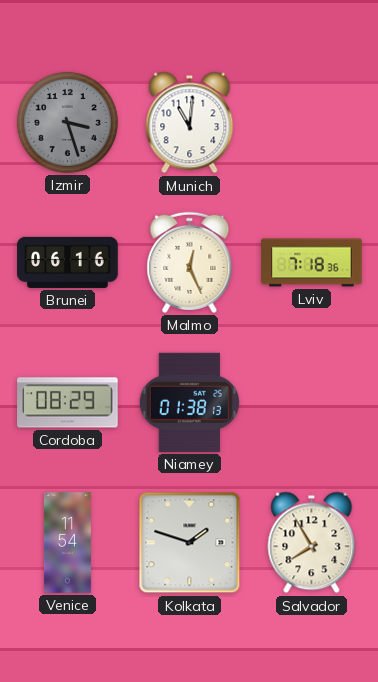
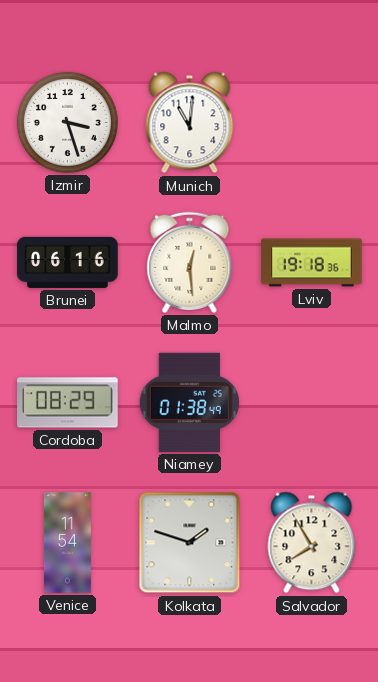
Izmir dial: grey -> white (67, 122)
Malmo: 12:26 -> 12:29 (190, 262)
Lviv: 7:18 -> 19:18 (312, 263)
Niamey: 01:38:13 -> 01:38:49 (189, 402)
